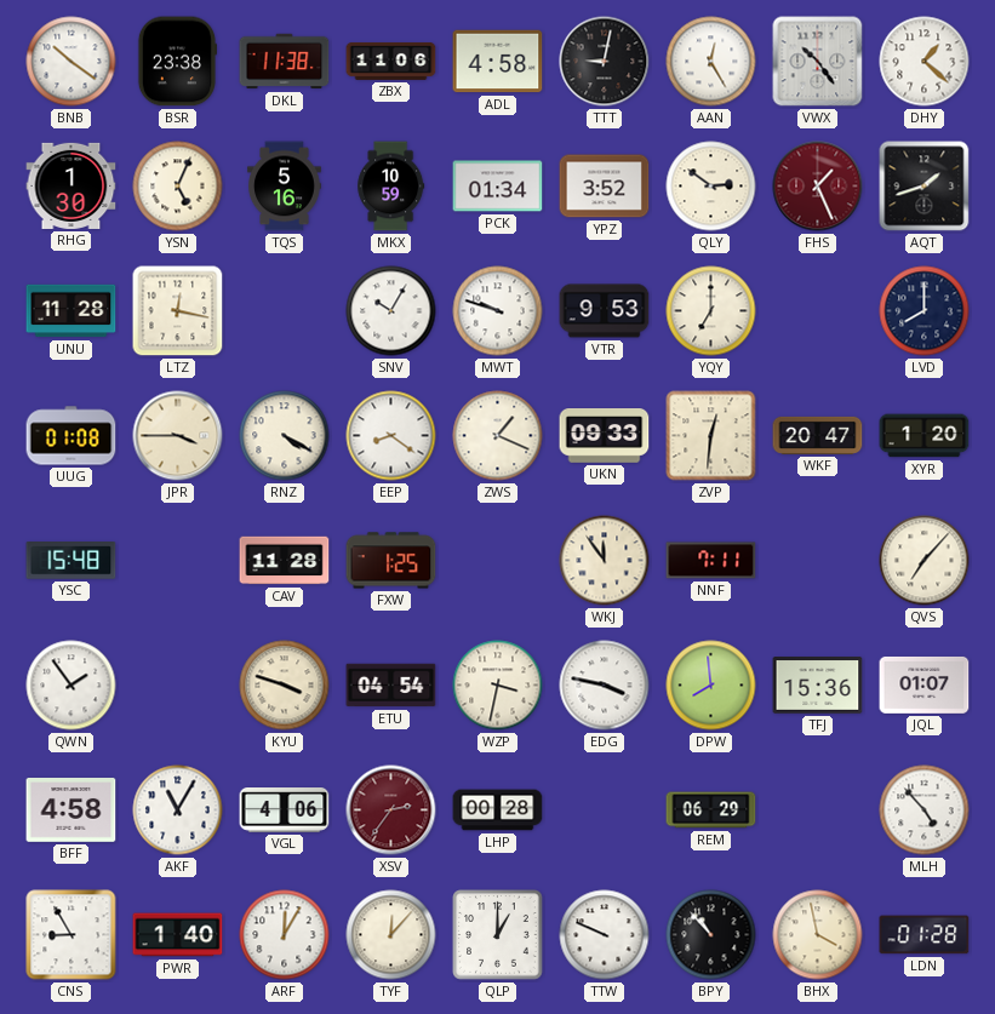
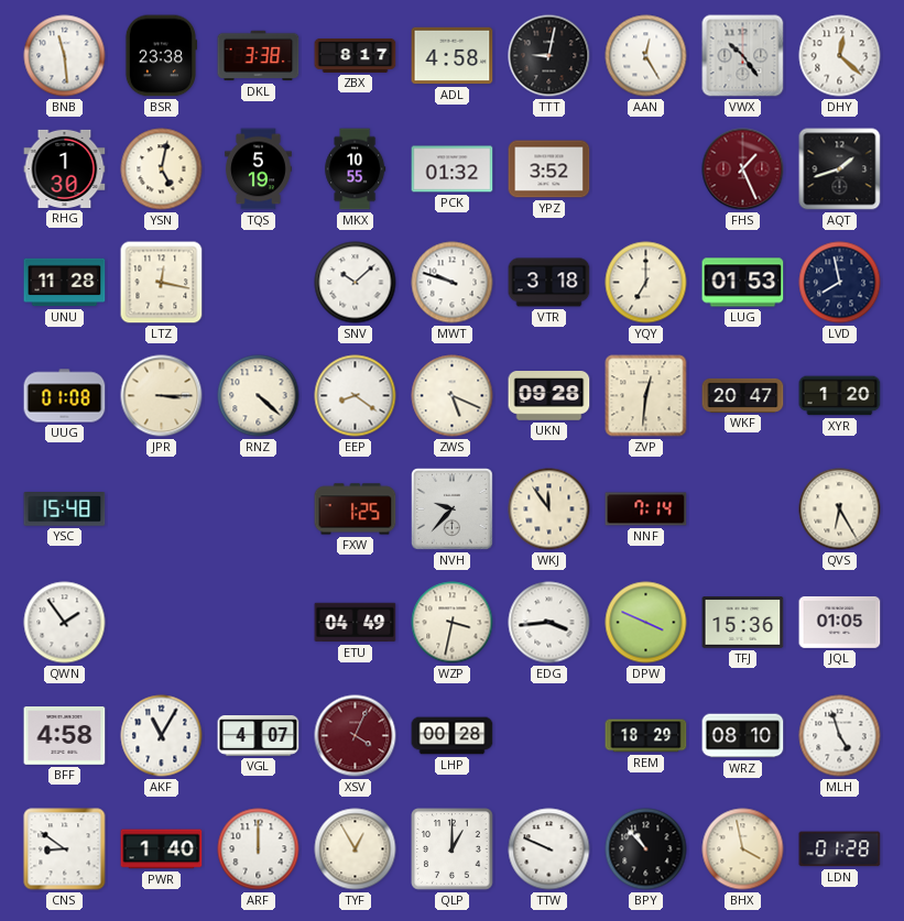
BNB: 10:21 -> 11:29 (65, 56)
DKL: 11:38 -> 3:38 (259, 56)
ZBX: 11:06 -> 8:17 (356, 55)
DHY: 1:22 -> 12:22 (840, 56)
YSN: 5:04 -> 5:02 (162, 169)
TQS: 5:16 -> 5:19 (259, 169)
MKX: 10:59 -> 10:55 (356, 169)
PCK: 01:34 -> 01:32 (453, 169)
QLY: 2:51 -> none (711, 187)
SNV: 10:05 -> 10:08 (356, 283)
VTR: 9:53 -> 3:18 (549, 283)
LUG: none -> 01:53 (743, 283)
LVD: 8:00 -> 7:58 (840, 283)
JPR: 3:45 -> 3:15 (162, 396)
RNZ: 4:20 -> 4:22 (259, 396)
ZWS: 1:19 -> 5:19 (453, 396)
UKN: 09:33 -> 09:28 (549, 396)
CAV: 11:28 -> none (285, 561)
NVH: none -> 9:37 (453, 509)
NNF: 7:11 -> 7:14 (646, 509)
QVS: 7:07 -> 6:25 (840, 509)
KYU: 3:48 -> none (285, 686)
ETU: 04:54 -> 04:49 (356, 623)
EDG: 3:47 -> 3:44 (549, 623)
DPW: 7:59 -> 3:49 (646, 623)
JQL: 01:07 -> 01:05 (840, 622)
VGL: 4:06 -> 4:07 (259, 736)
XSV: 2:36 -> 4:04 (356, 736)
REM: 06:29 -> 18:29 (646, 736)
WRZ: none -> 08:10 (743, 736)
MLH: 4:53 -> 4:57 (840, 736)
CNS: 8:55 -> 8:51 (65, 849)
ARF: 12:05 -> 12:00 (259, 849)
TYF: 12:07 -> 12:55 (356, 849)
